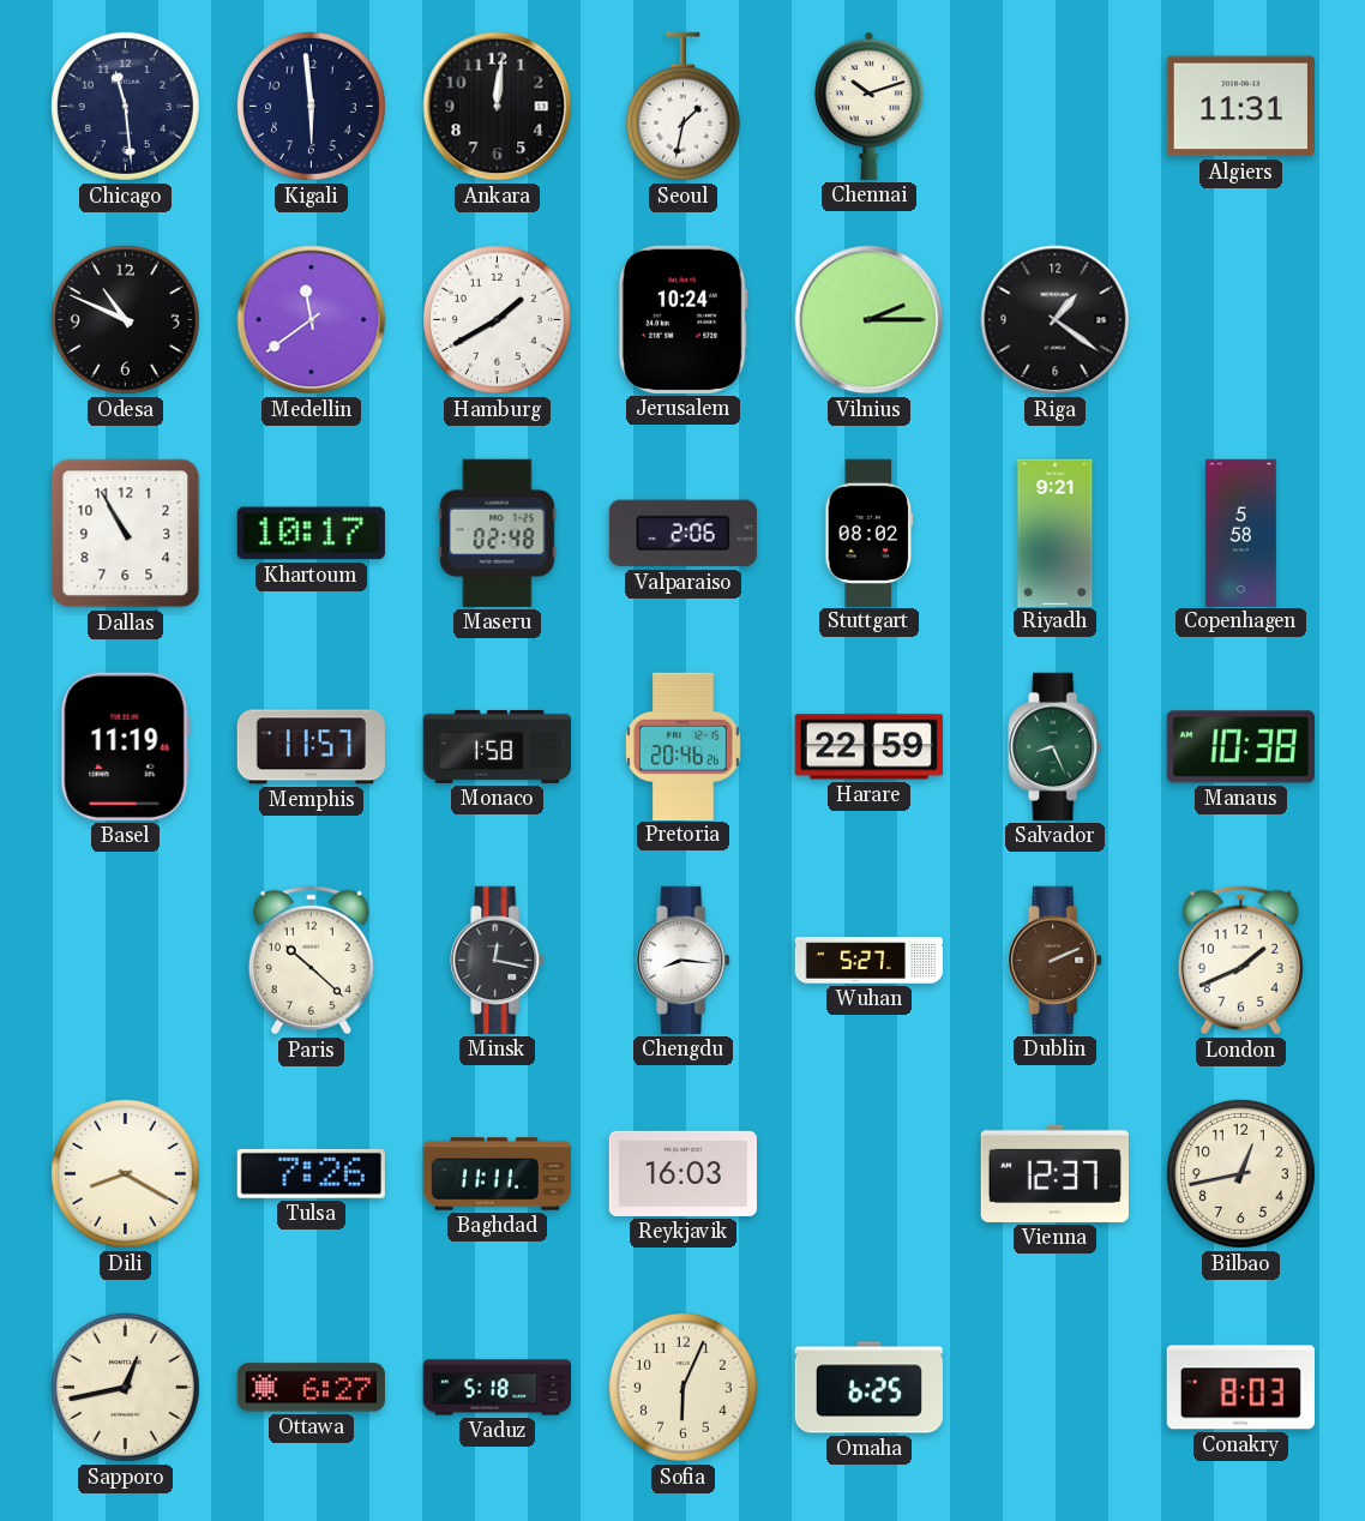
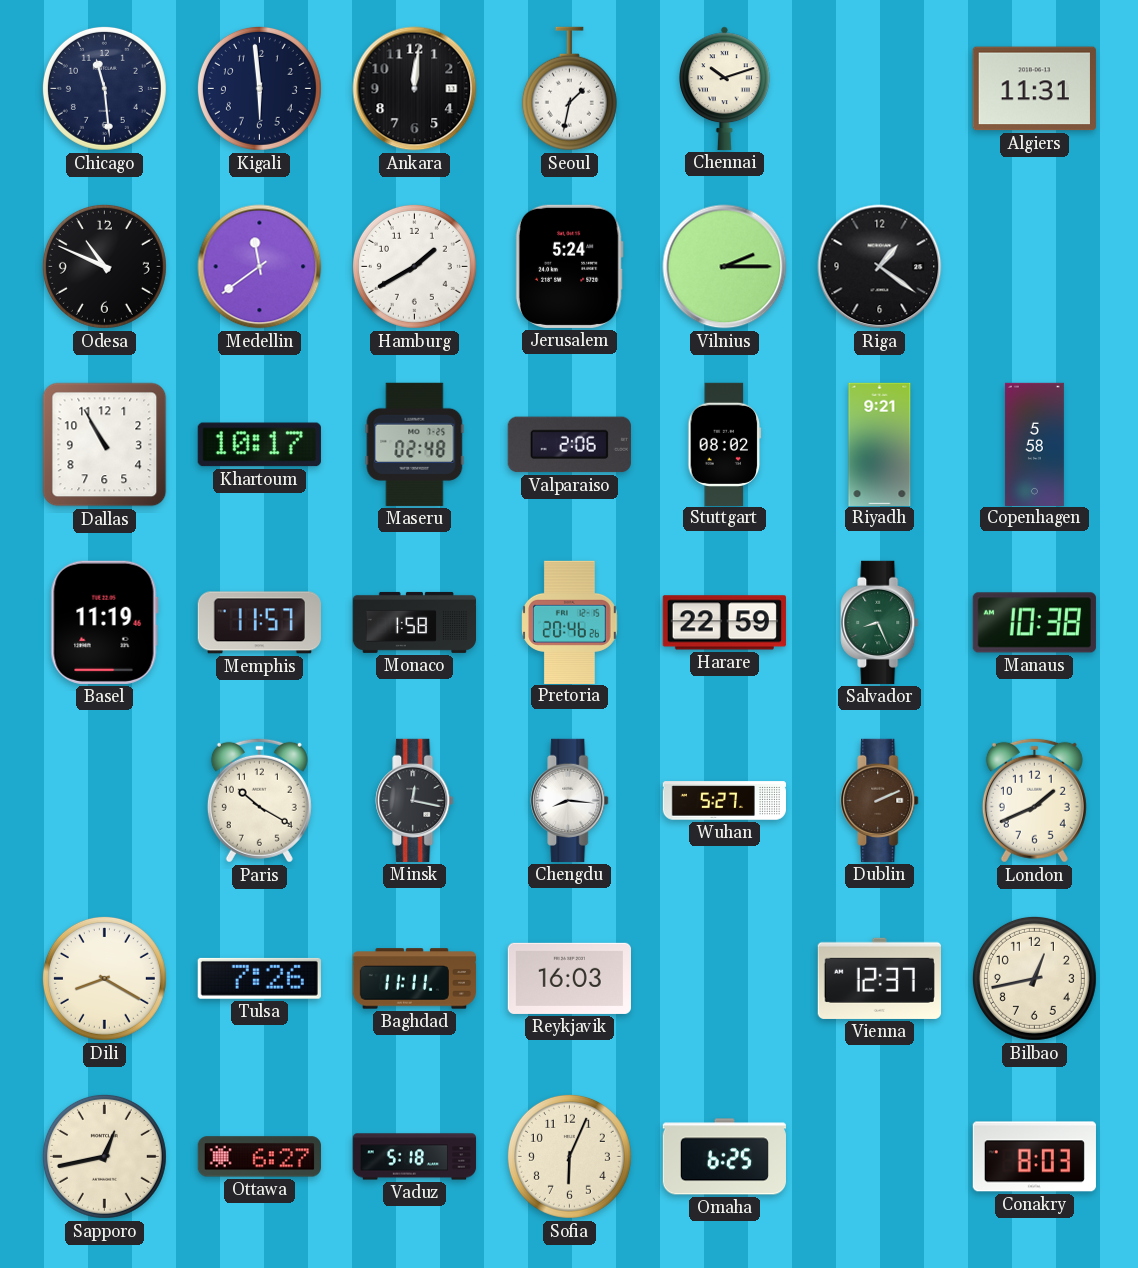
Jerusalem: 10:24 -> 5:24 (569, 266)
Paris: 10:22 -> 10:20 (259, 800)
